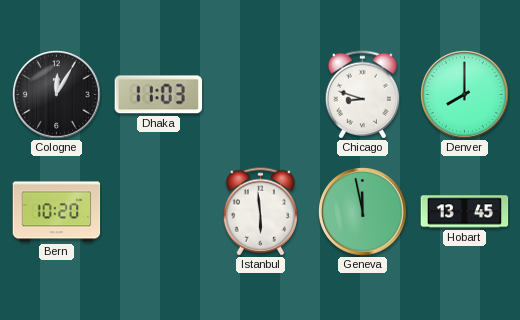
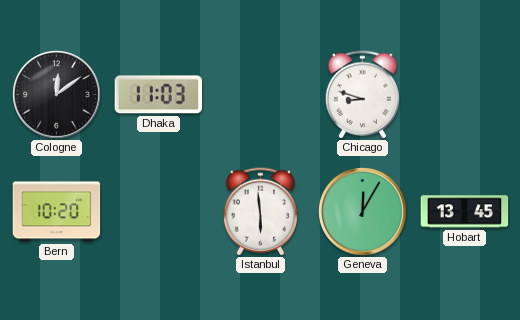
Cologne: 12:05 -> 12:09 (57, 95)
Denver: 8:00 -> none (465, 95)
Geneva: 11:58 -> 12:05 (363, 212)
